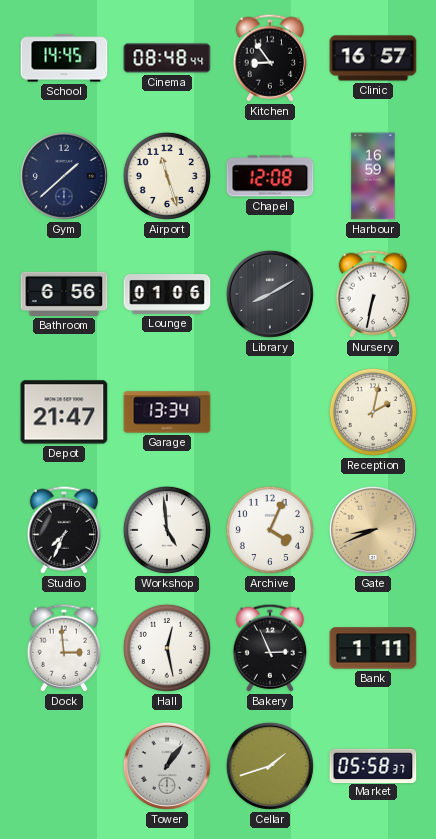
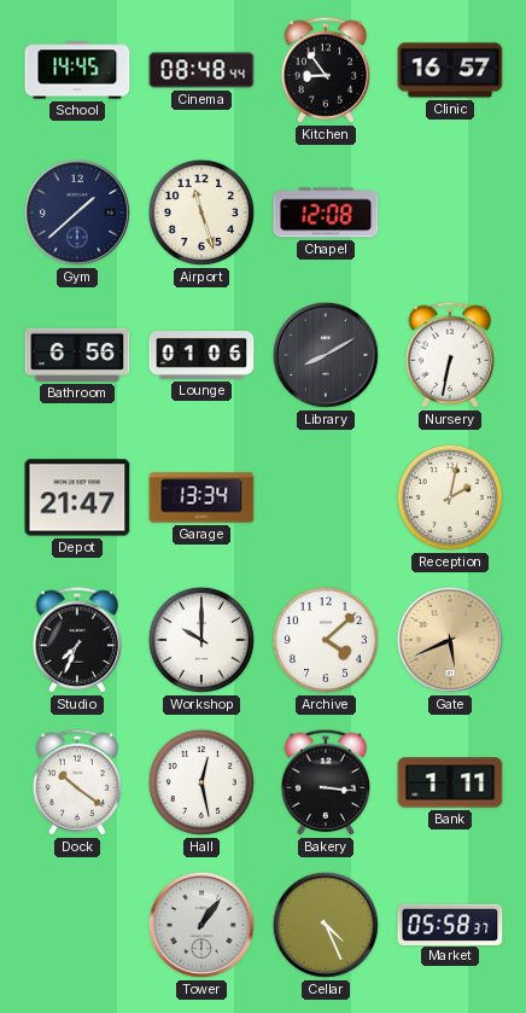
Harbour: 16:59 -> none (373, 176)
Workshop: 4:59 -> 10:00 (201, 640)
Archive: 4:04 -> 4:08 (326, 640)
Gate: 8:41 -> 5:41 (450, 640)
Dock: 2:59 -> 10:21 (77, 782)
Bakery: 2:56 -> 3:16 (326, 782)
Cellar: 1:42 -> 4:26 (326, 925)
